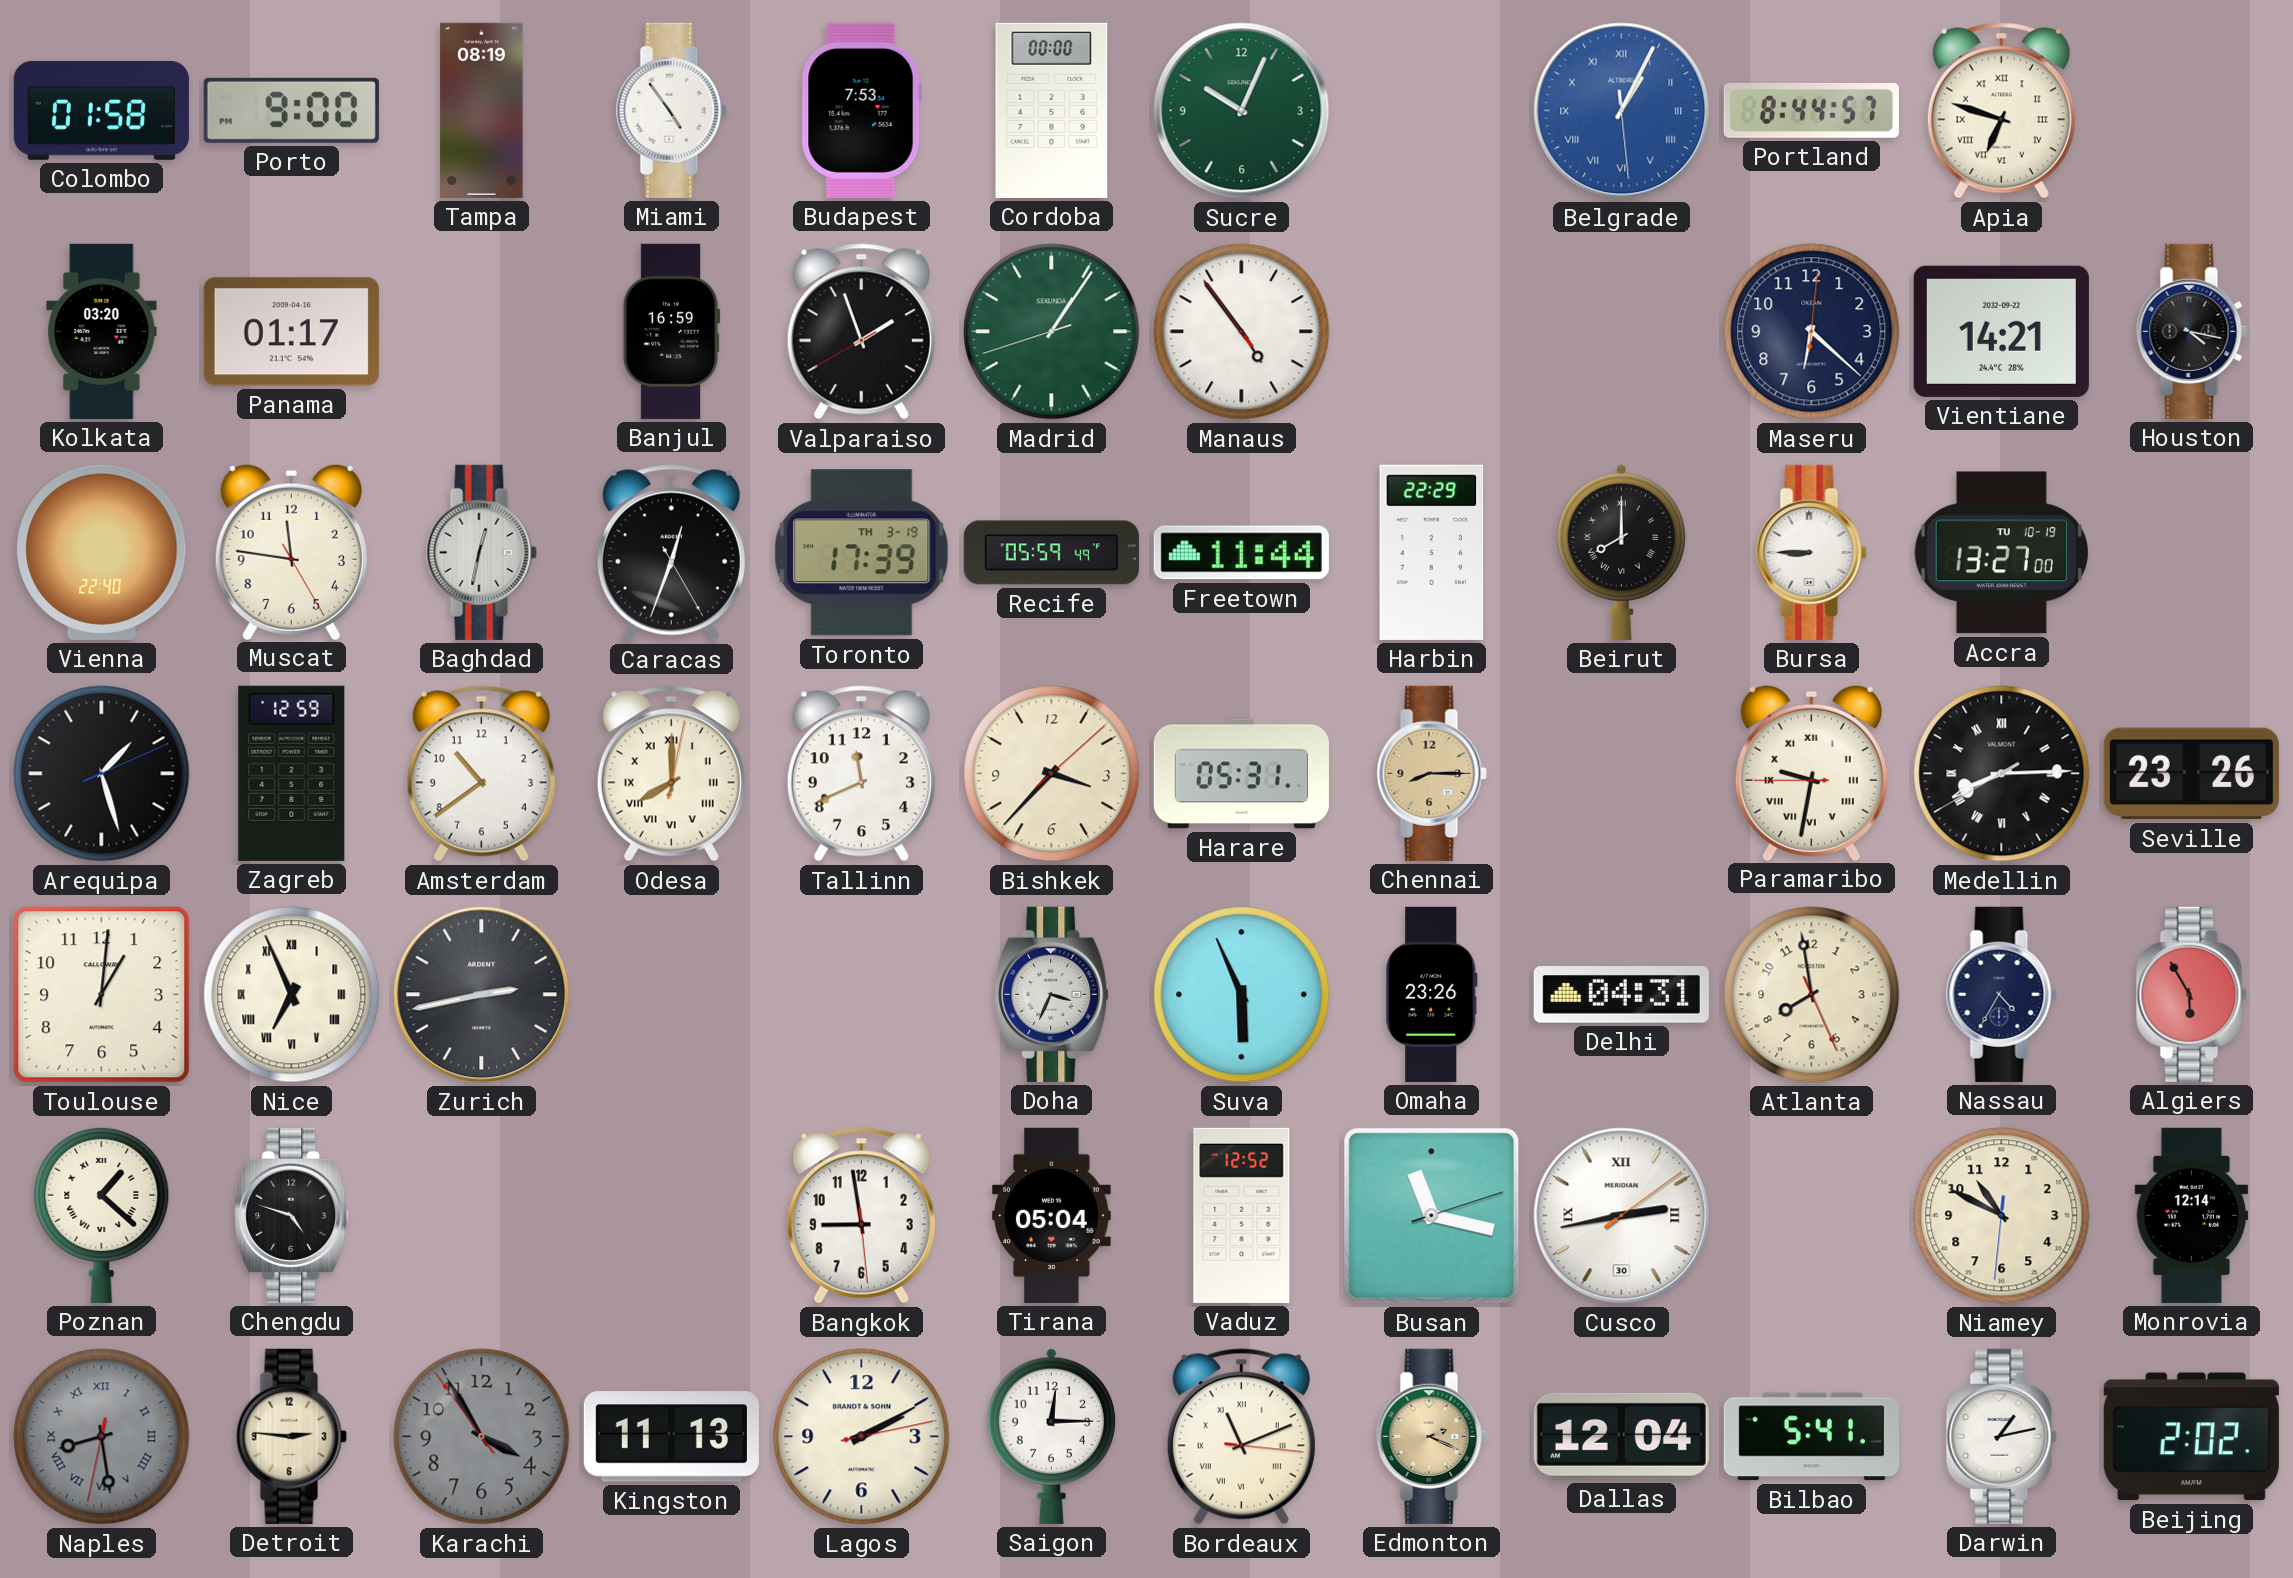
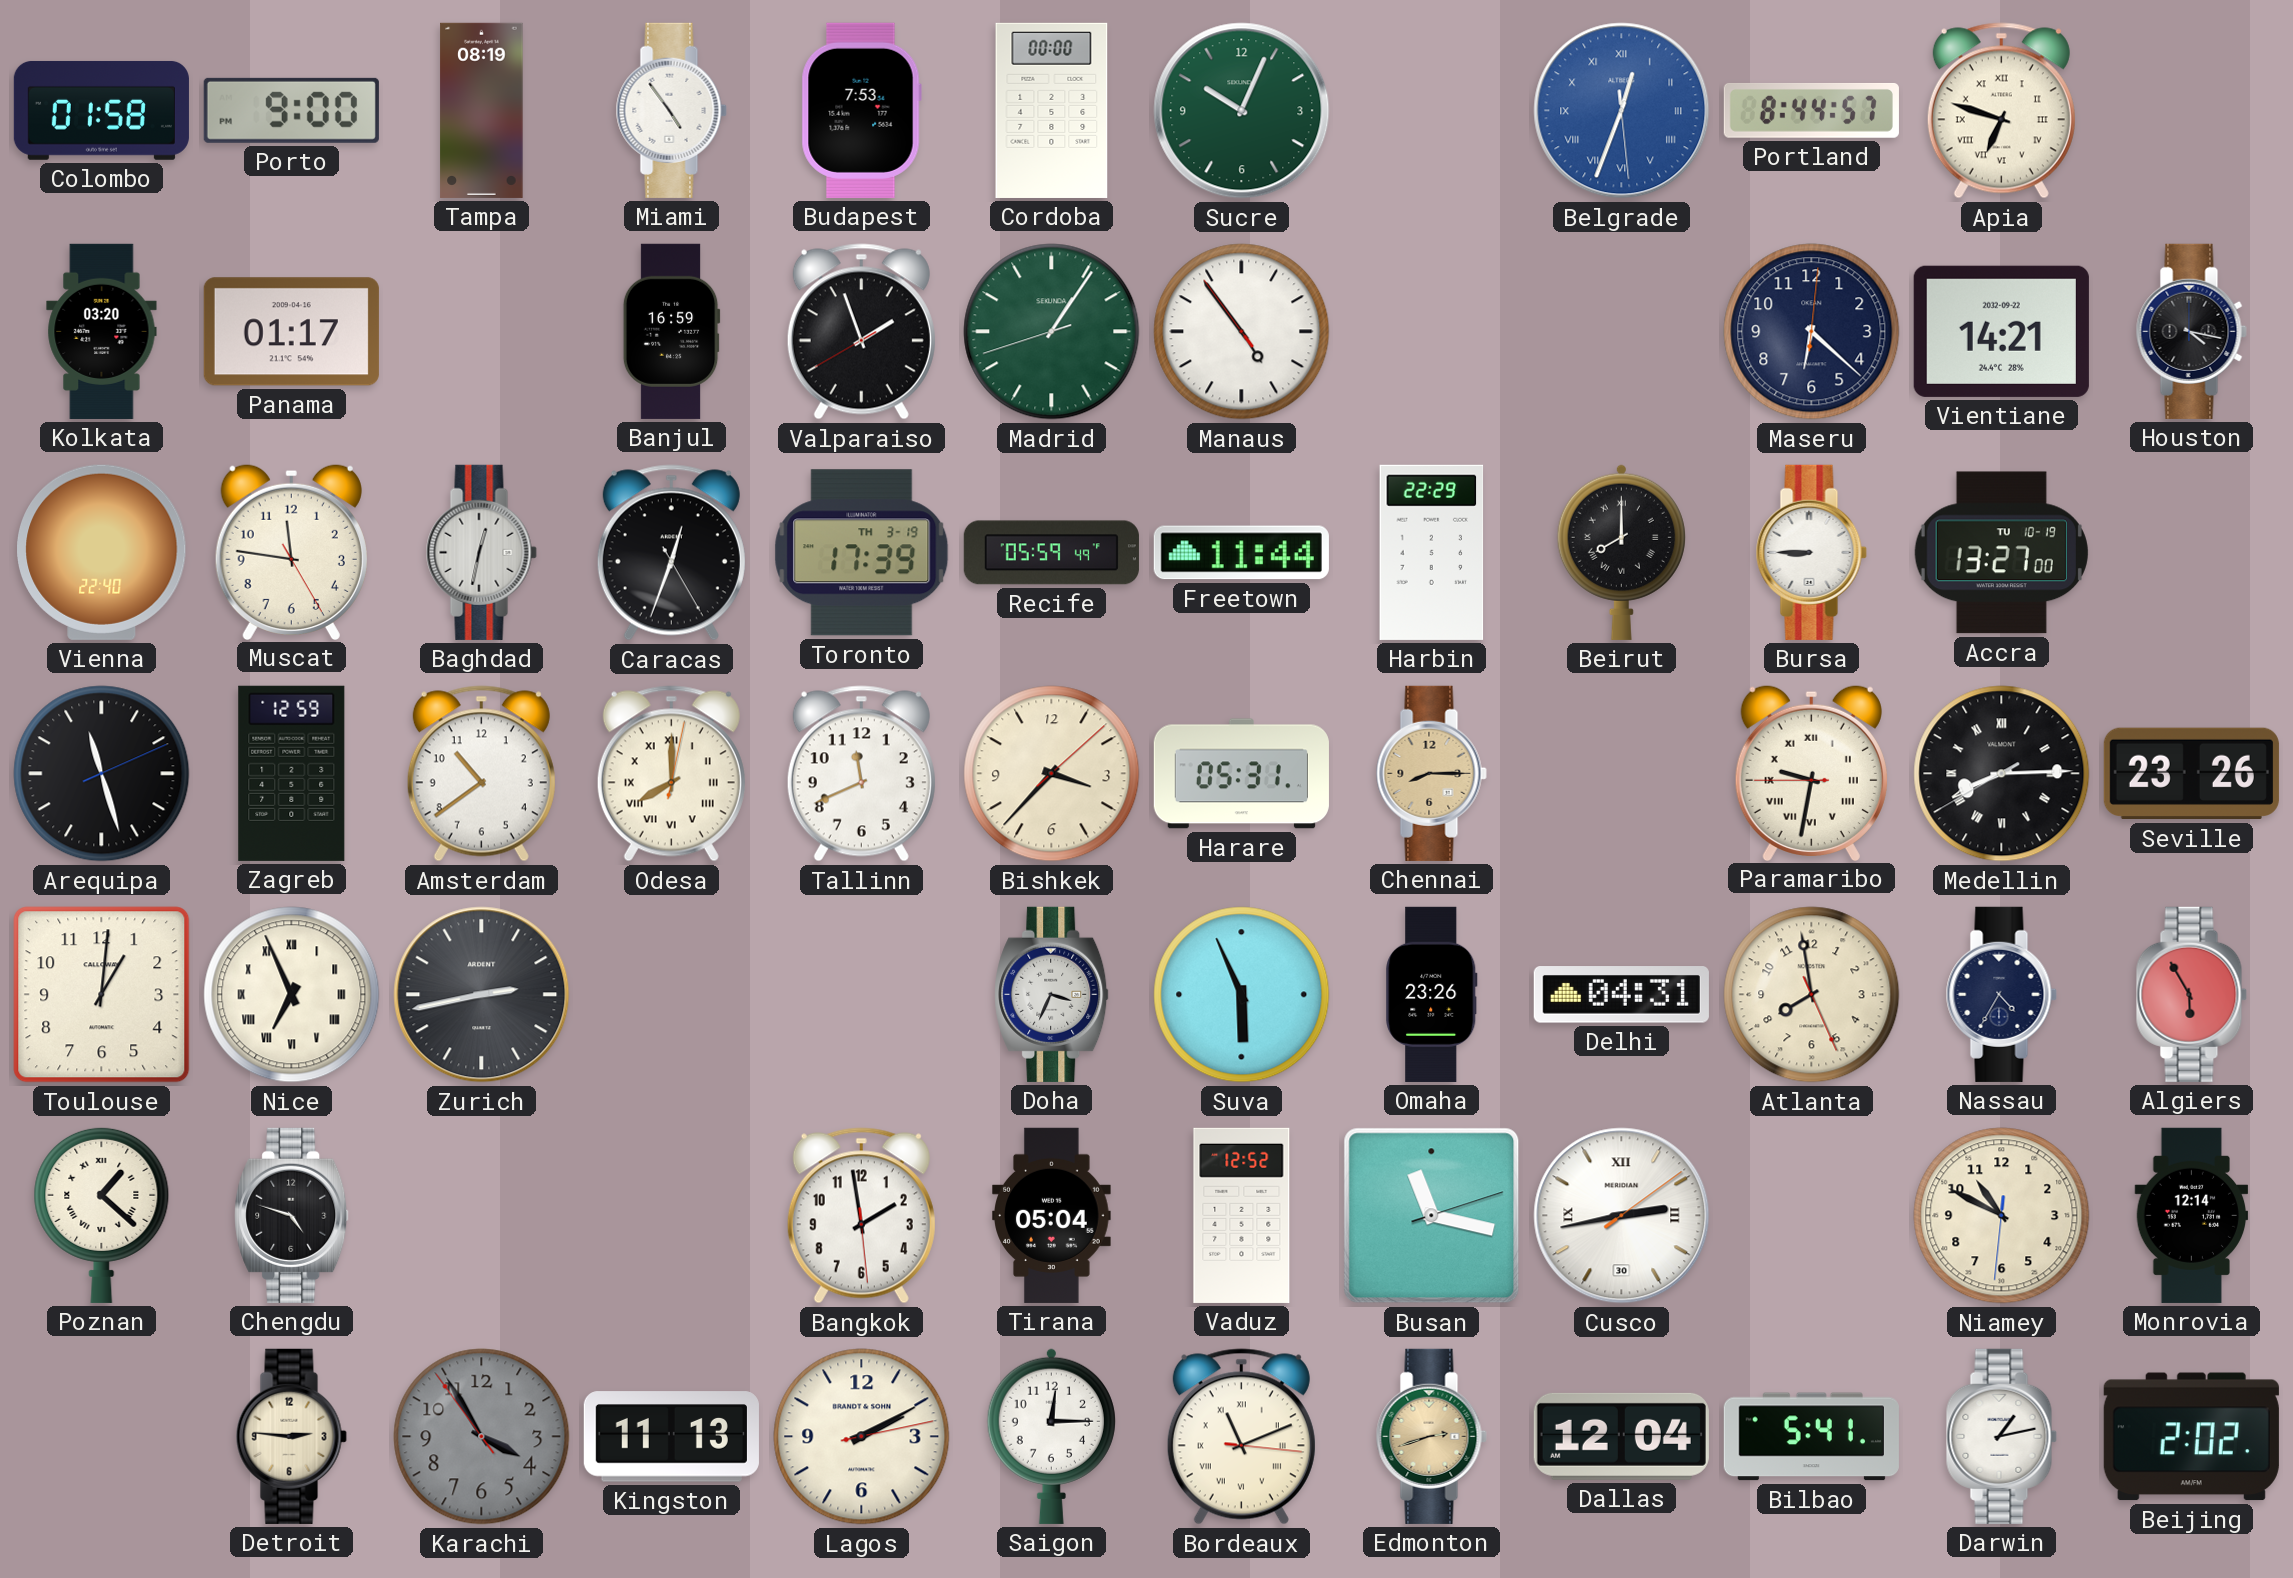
Belgrade: 1:04 -> 12:33 (1622, 111)
Arequipa: 1:27 -> 11:27 (102, 774)
Bangkok: 8:58 -> 1:58 (861, 1216)
Naples: 8:28 -> none (102, 1437)
Edmonton: 2:19 -> 2:42 (1431, 1436)
